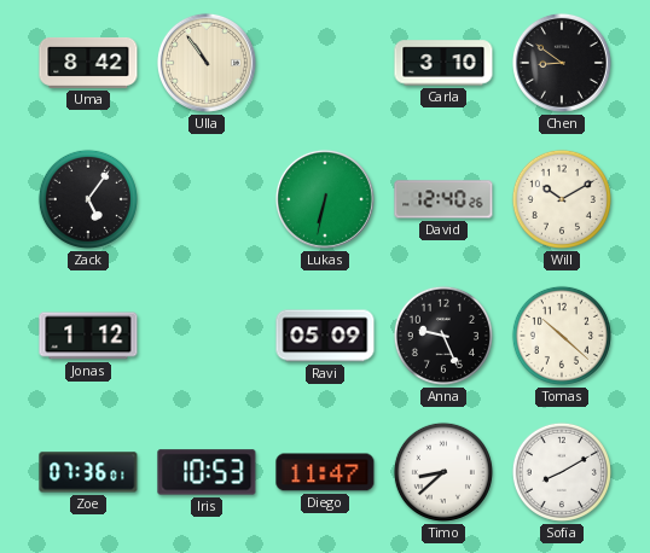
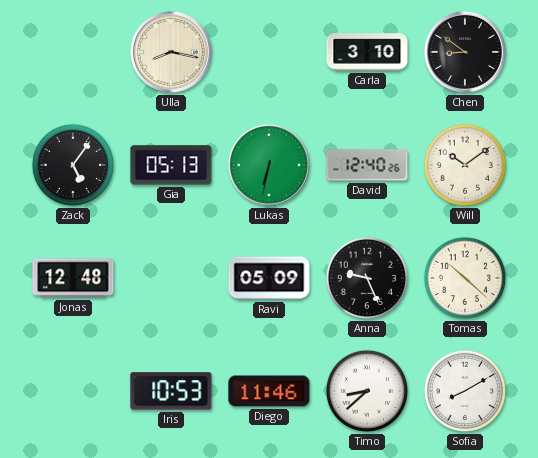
Uma: 8:42 -> none (88, 63)
Ulla: 10:54 -> 8:17 (171, 52)
Gia: none -> 05:13 (171, 165)
Will: 10:10 -> 10:09 (465, 165)
Jonas: 1:12 -> 12:48 (73, 278)
Zoe: 07:36 -> none (88, 472)
Diego: 11:47 -> 11:46 (269, 391)
